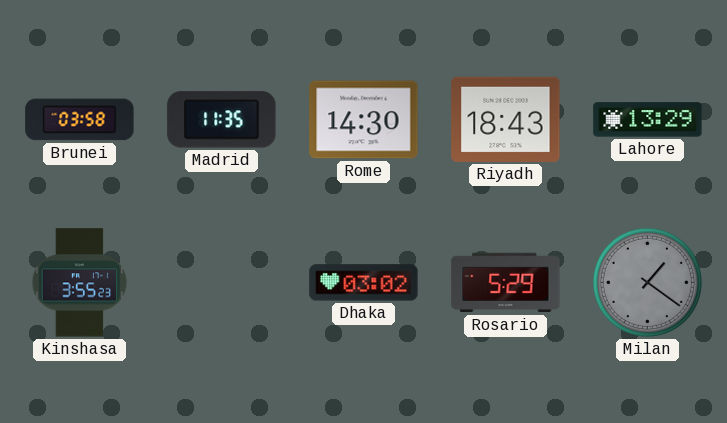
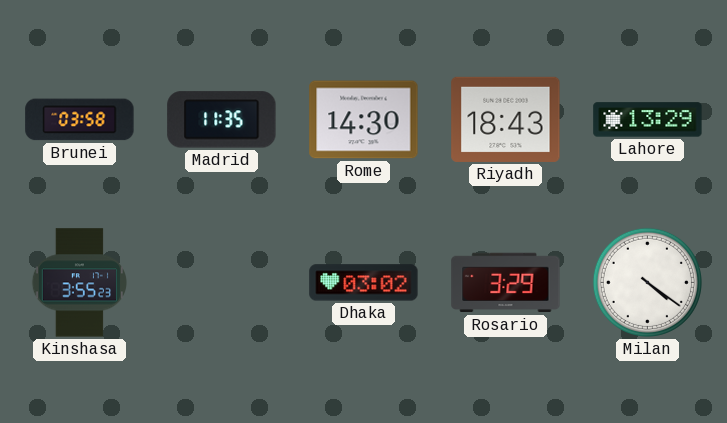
Rosario: 5:29 -> 3:29 (506, 283)
Milan: 1:21 -> 4:21 (647, 282)
Milan dial: grey -> white (647, 282)
